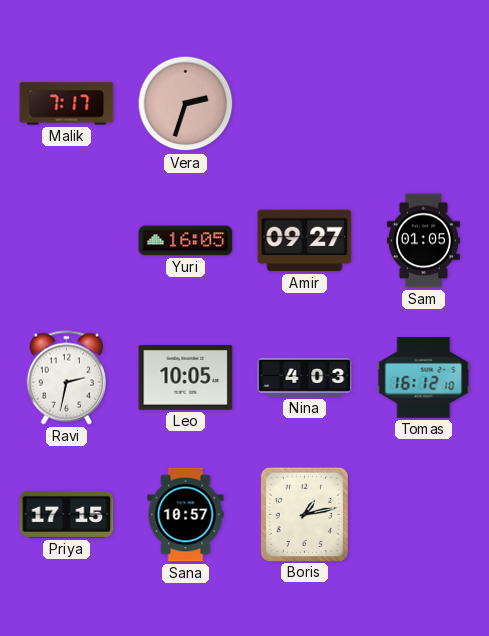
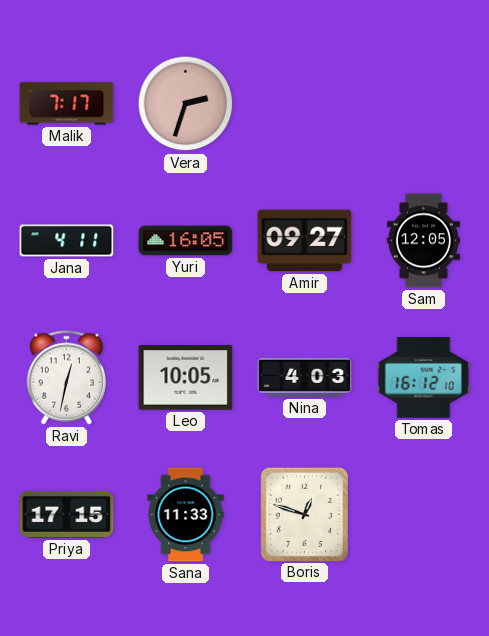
Jana: none -> 4:11 (67, 241)
Sam: 01:05 -> 12:05 (423, 241)
Ravi: 2:32 -> 12:32 (66, 378)
Sana: 10:57 -> 11:33 (186, 515)
Boris: 1:13 -> 12:48 (304, 514)
